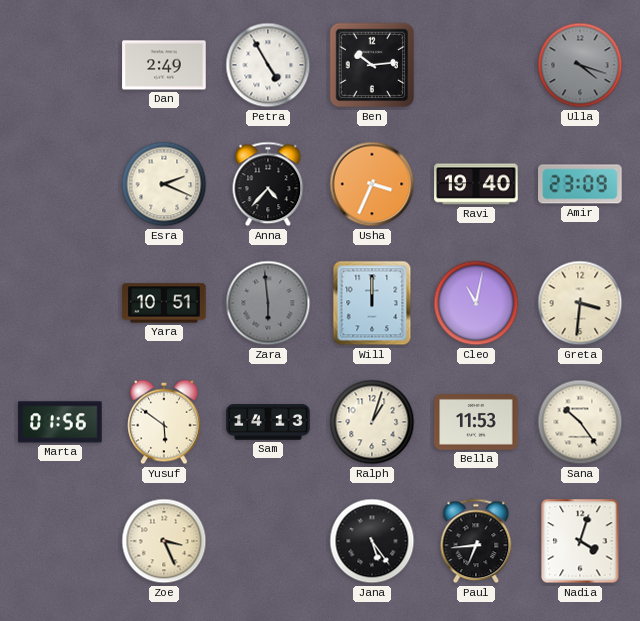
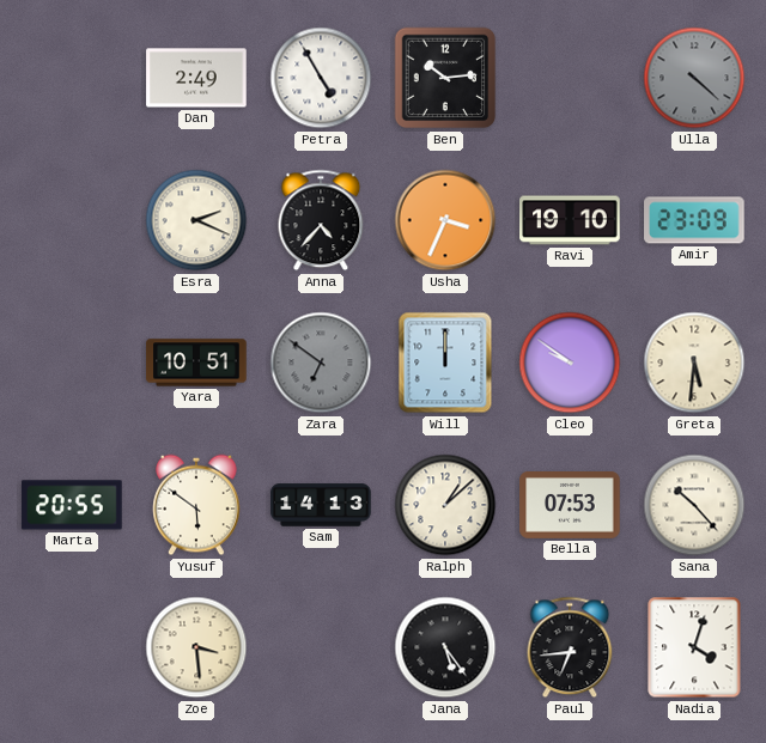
Ulla: 4:18 -> 4:22 (694, 78)
Ravi: 19:40 -> 19:10 (570, 220)
Zara: 5:59 -> 6:51 (321, 363)
Cleo: 11:02 -> 9:51 (570, 363)
Greta: 3:31 -> 5:31 (694, 363)
Marta: 01:56 -> 20:55 (72, 505)
Ralph: 1:03 -> 1:08 (445, 505)
Bella: 11:53 -> 07:53 (570, 506)
Sana: 10:24 -> 10:23 (694, 505)
Zoe: 3:26 -> 3:29 (196, 647)
